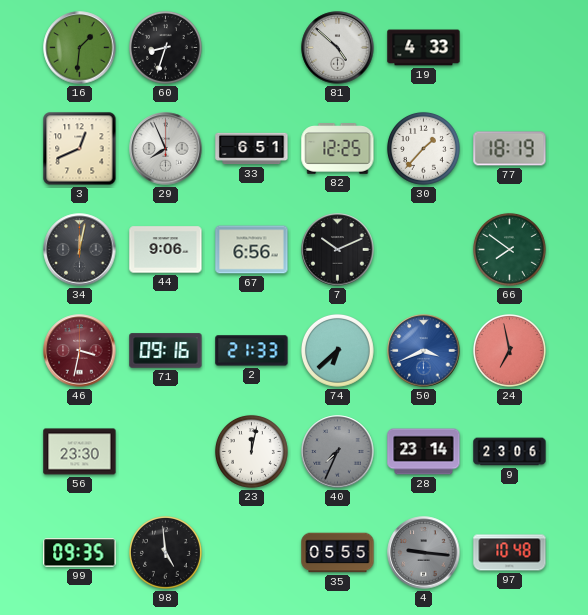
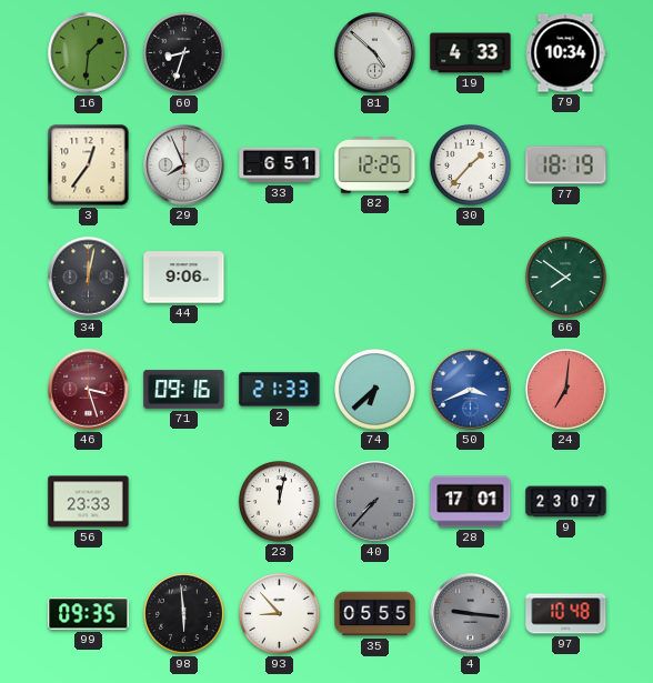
79: none -> 10:34 (565, 53)
3: 12:41 -> 12:36 (89, 165)
67: 6:56 -> none (252, 250)
7: 10:11 -> none (338, 250)
46: 3:32 -> 3:27 (89, 390)
24: 6:58 -> 7:01 (566, 390)
56: 23:30 -> 23:33 (89, 502)
40: 7:34 -> 7:37 (375, 502)
28: 23:14 -> 17:01 (471, 502)
9: 23:06 -> 23:07 (566, 502)
98: 4:59 -> 5:59 (184, 614)
93: none -> 8:53 (280, 614)
